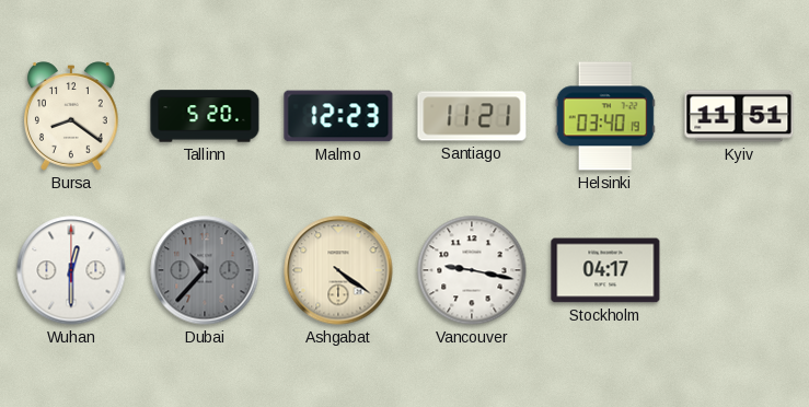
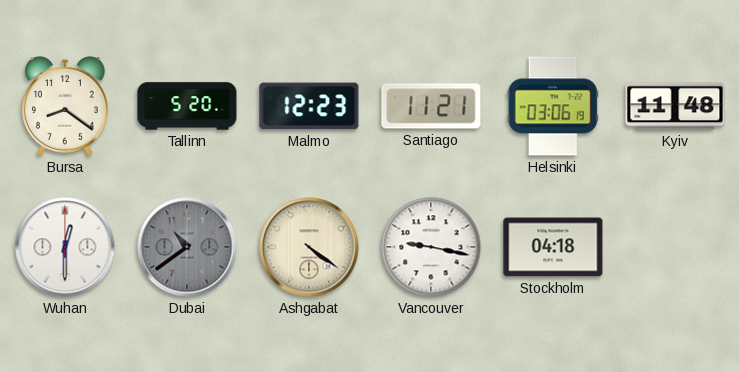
Helsinki: 03:40 -> 03:06 (553, 106)
Kyiv: 11:51 -> 11:48 (675, 106)
Dubai: 10:37 -> 10:39 (187, 247)
Stockholm: 04:17 -> 04:18 (553, 247)
